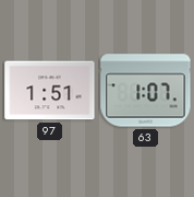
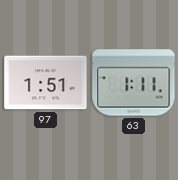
63: 1:07 -> 1:11 (134, 83)
